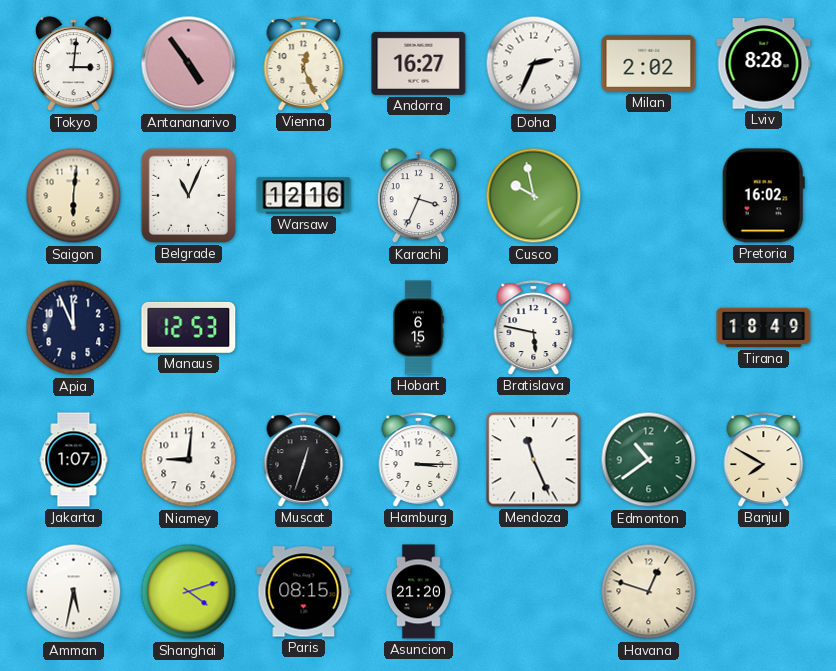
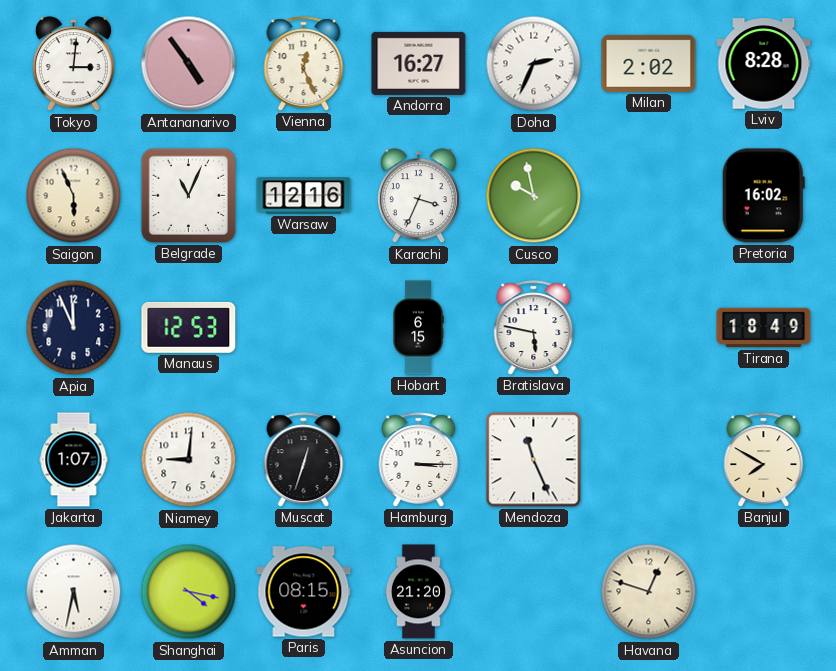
Saigon: 6:01 -> 5:56 (74, 196)
Edmonton: 10:39 -> none (649, 460)
Shanghai: 4:12 -> 4:17 (189, 592)
